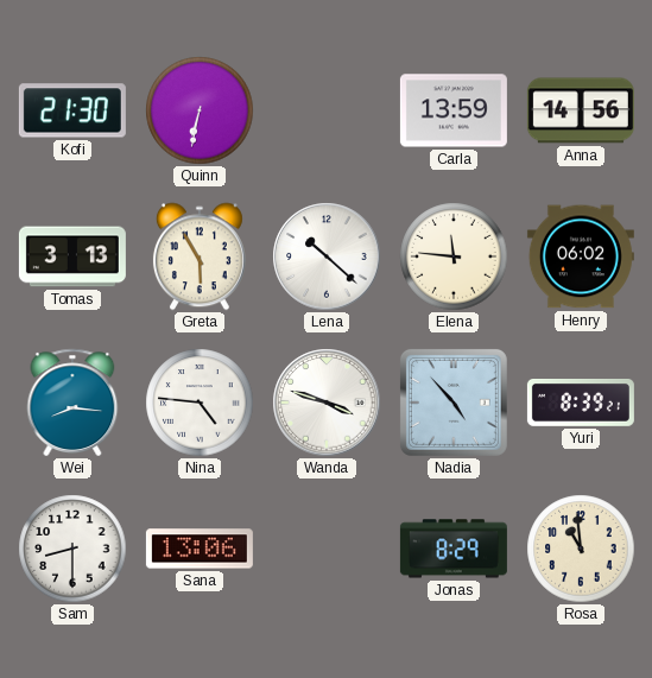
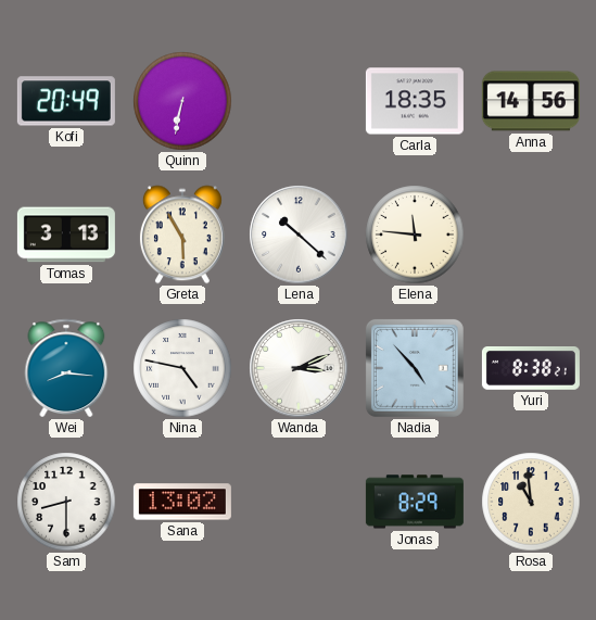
Kofi: 21:30 -> 20:49 (66, 101)
Carla: 13:59 -> 18:35 (415, 101)
Henry: 06:02 -> none (581, 256)
Nina: 4:46 -> 4:47 (182, 368)
Wanda: 3:48 -> 3:11 (299, 368)
Yuri: 8:39 -> 8:38 (531, 369)
Sana: 13:06 -> 13:02 (182, 502)
